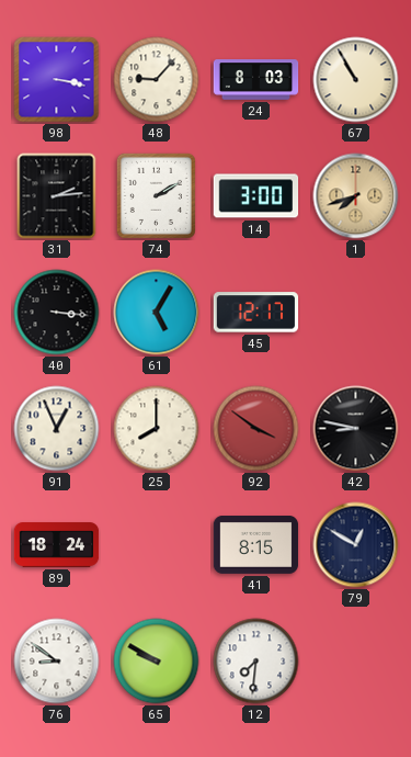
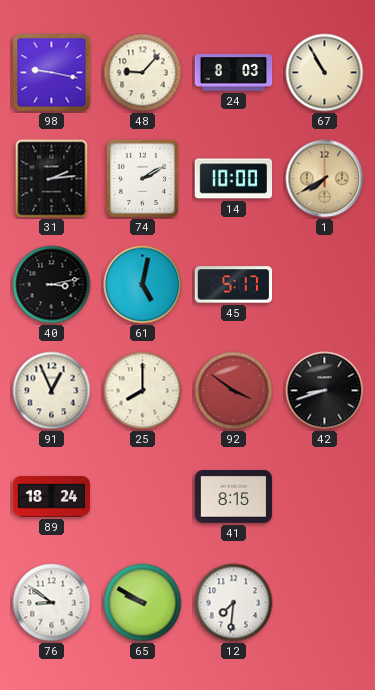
98: 3:17 -> 9:17 (52, 73)
14: 3:00 -> 10:00 (234, 179)
1: 7:42 -> 7:40 (325, 179)
40: 3:16 -> 3:13 (52, 285)
61: 5:05 -> 5:02 (143, 285)
45: 12:17 -> 5:17 (234, 285)
42: 8:47 -> 8:42 (325, 391)
79: 12:50 -> none (356, 545)
